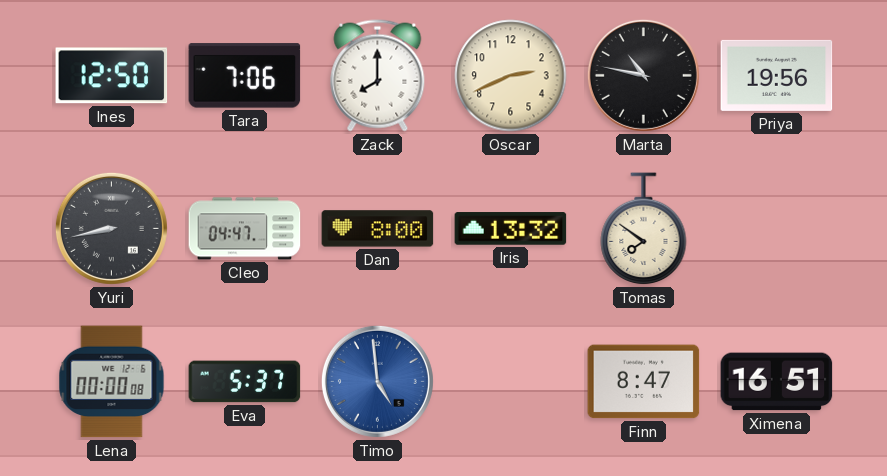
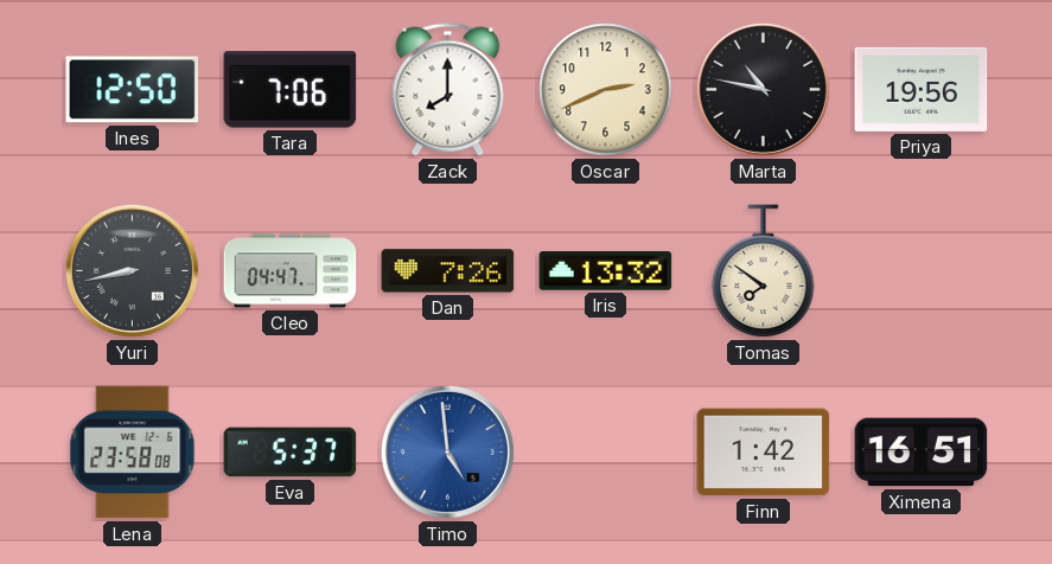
Dan: 8:00 -> 7:26 (448, 271)
Lena: 00:00 -> 23:58 (133, 453)
Finn: 8:47 -> 1:42 (764, 453)
